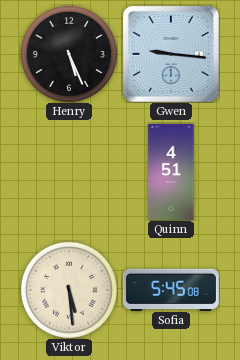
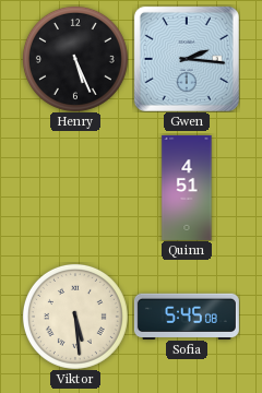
Gwen: 9:16 -> 2:16 (187, 59)
